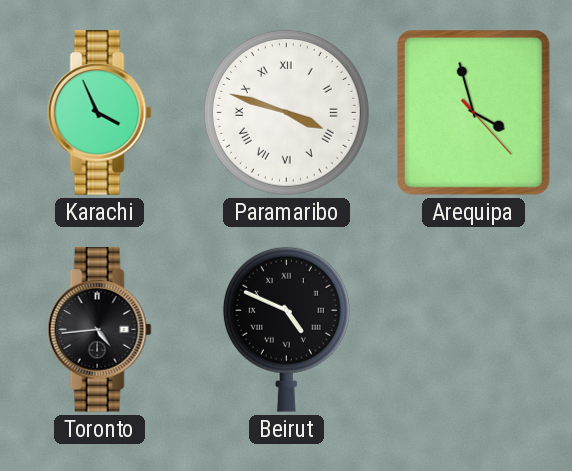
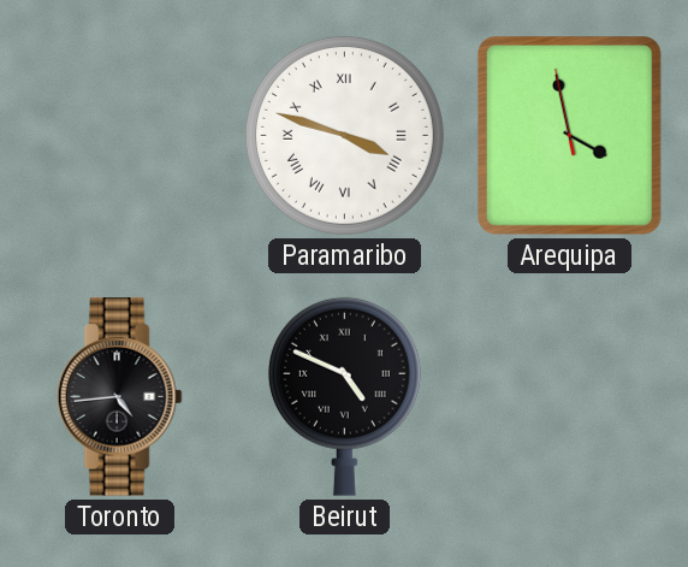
Karachi: 3:56 -> none (99, 113)
Arequipa: 3:57:23 -> 3:57:58 (570, 136)
